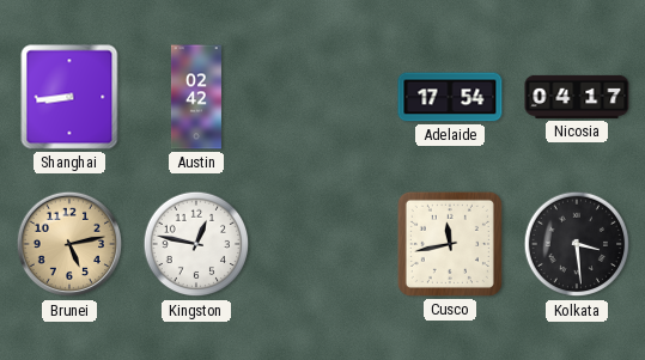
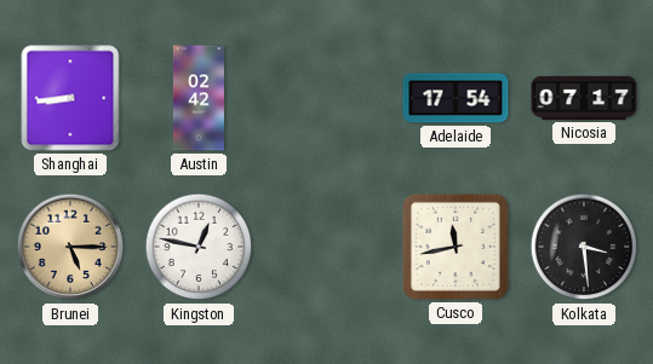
Nicosia: 04:17 -> 07:17 (584, 98)
Brunei: 5:13 -> 5:15 (70, 247)
